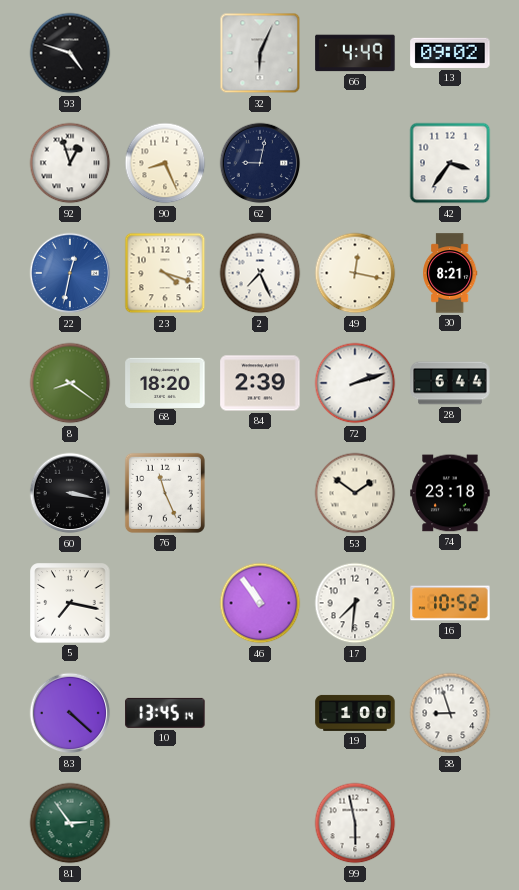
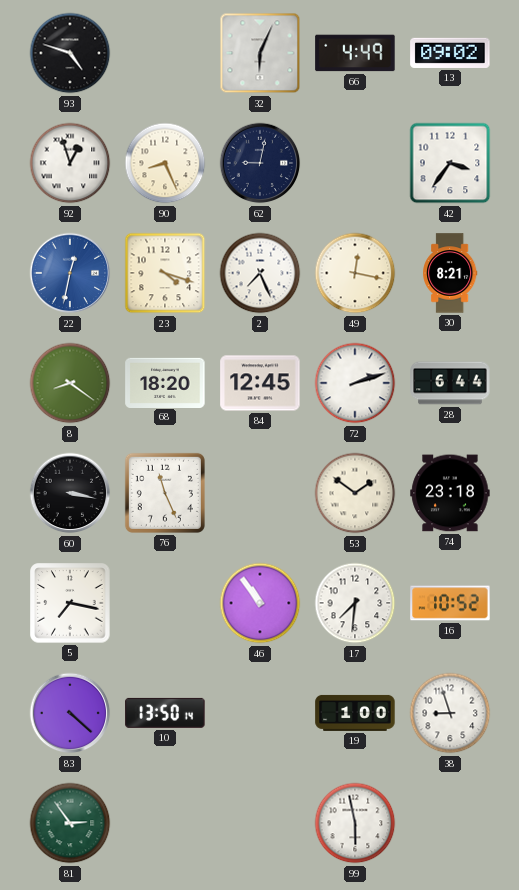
84: 2:39 -> 12:45 (260, 383)
10: 13:45 -> 13:50 (165, 713)
